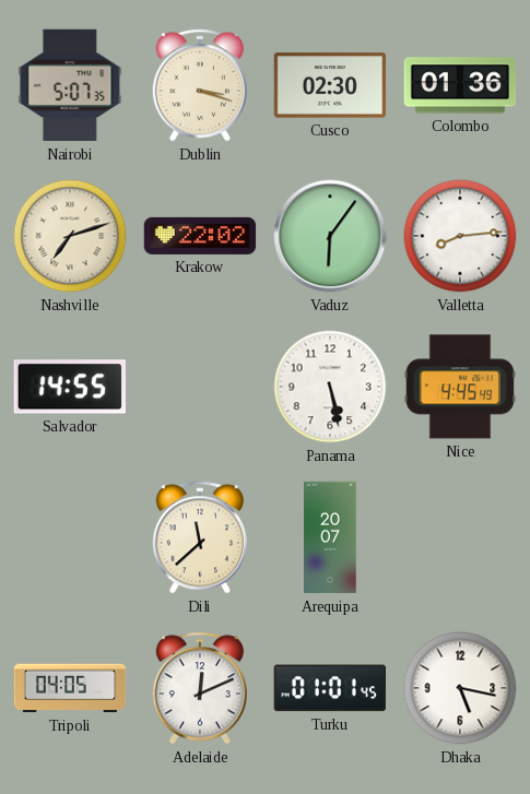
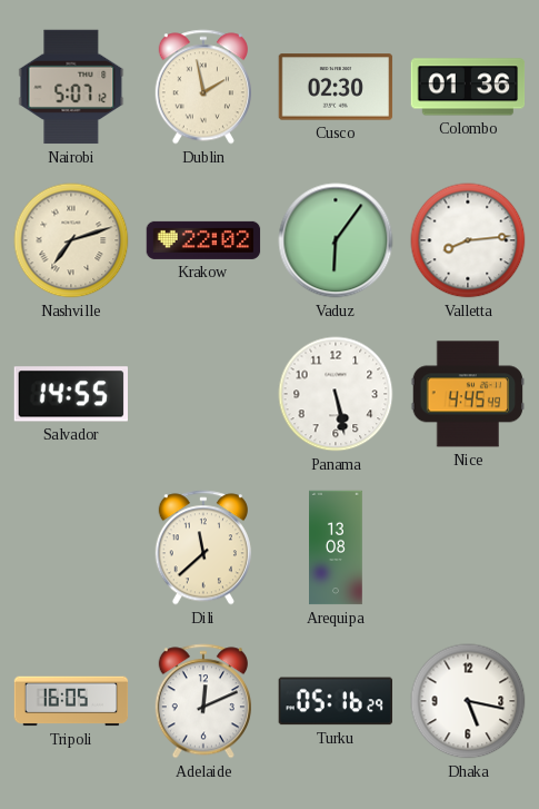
Nairobi: 5:07:35 -> 5:07:12 (71, 87)
Dublin: 3:18 -> 1:58 (203, 87)
Arequipa: 20:07 -> 13:08 (336, 547)
Tripoli: 04:05 -> 16:05 (71, 701)
Turku: 01:01 -> 05:16 (335, 701)
